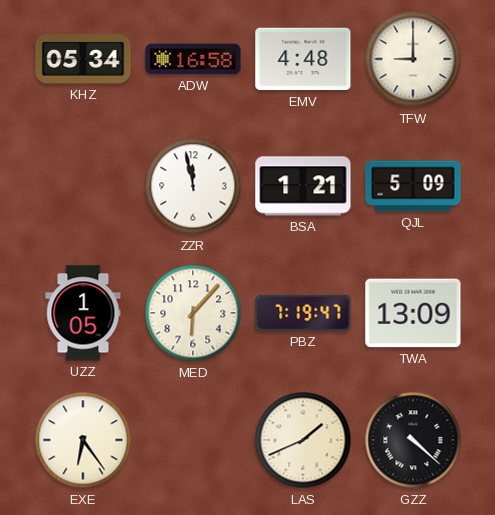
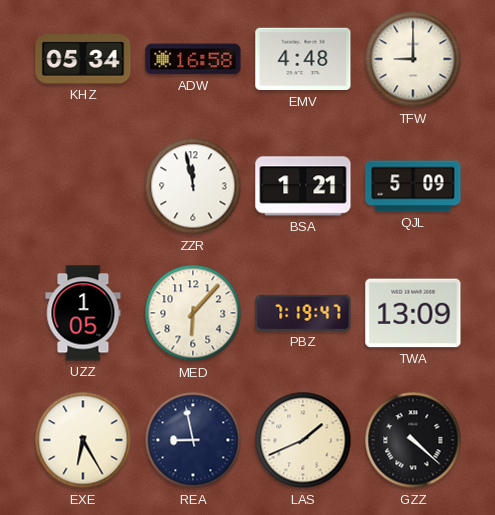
EXE: 6:24 -> 6:25 (83, 440)
REA: none -> 8:58 (193, 440)
